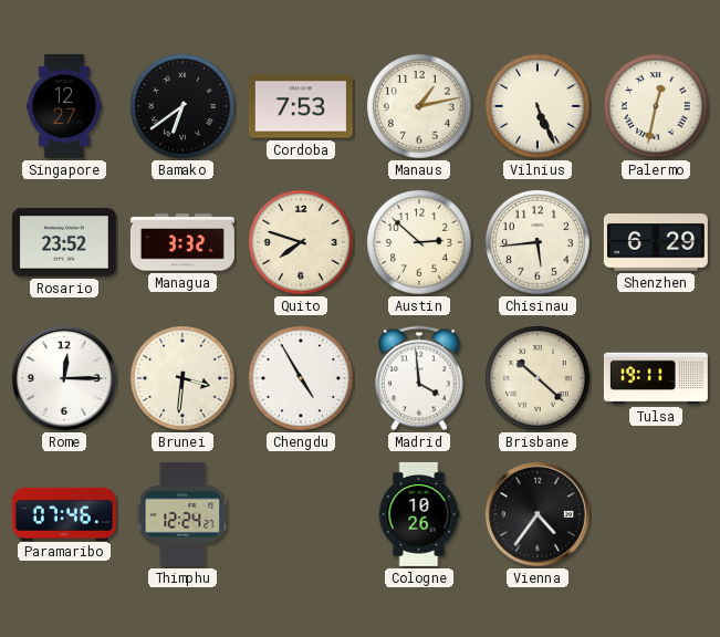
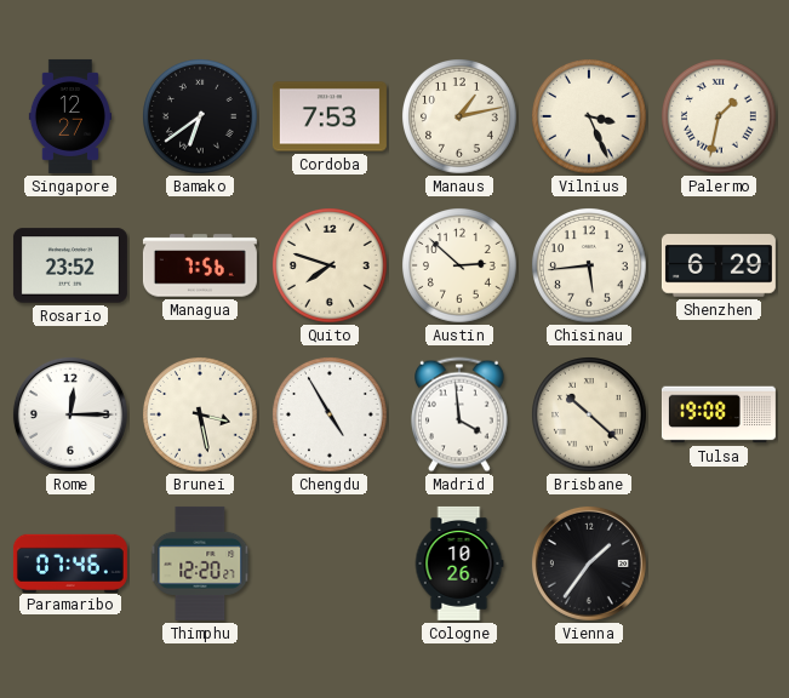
Vilnius: 5:26 -> 3:26 (590, 118)
Palermo: 12:32 -> 1:32 (720, 118)
Managua: 3:32 -> 7:56 (200, 265)
Brunei: 3:31 -> 3:28 (201, 416)
Tulsa: 19:11 -> 19:08 (719, 414)
Thimphu: 12:24 -> 12:20 (200, 563)
Vienna: 4:36 -> 1:36 (589, 563)
